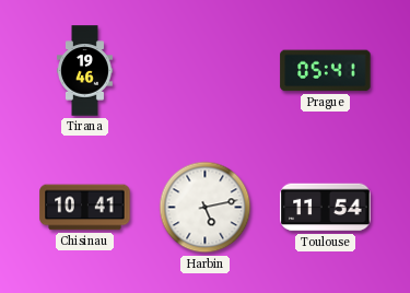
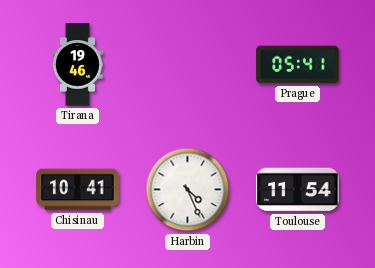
Harbin: 5:13 -> 4:26 (188, 190)
